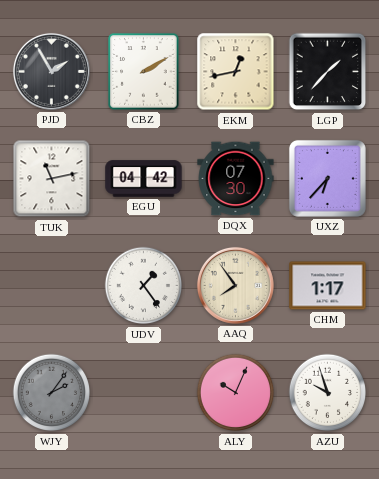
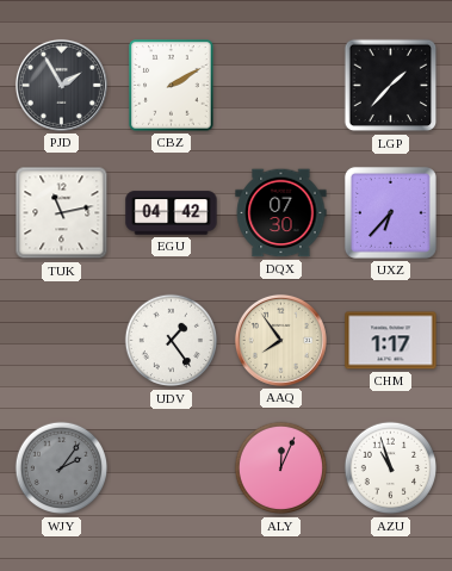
EKM: 12:43 -> none (236, 72)
ALY: 10:04 -> 12:04 (281, 468)
AZU: 9:57 -> 10:57 (391, 468)
